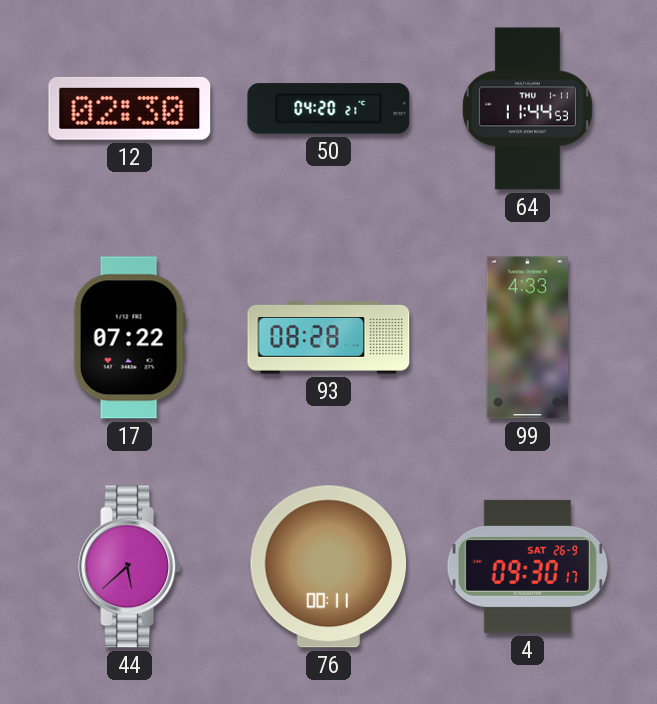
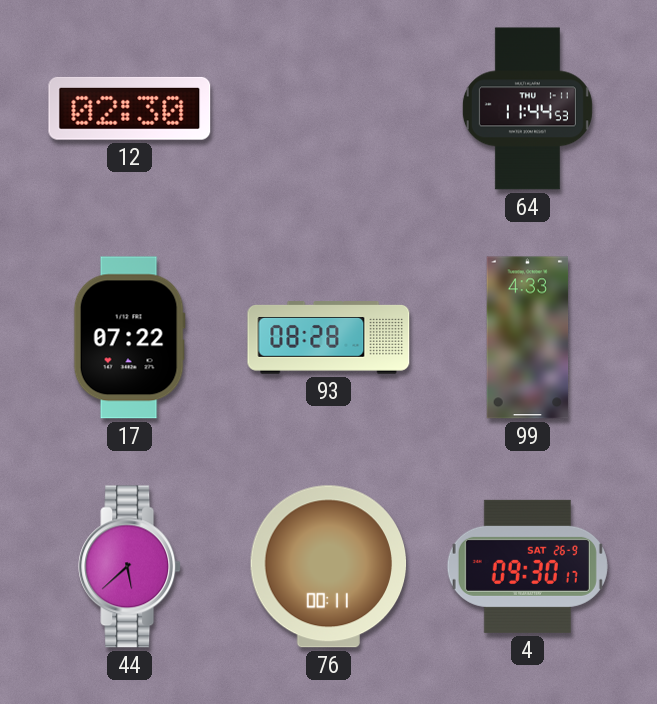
50: 04:20 -> none (329, 109)
